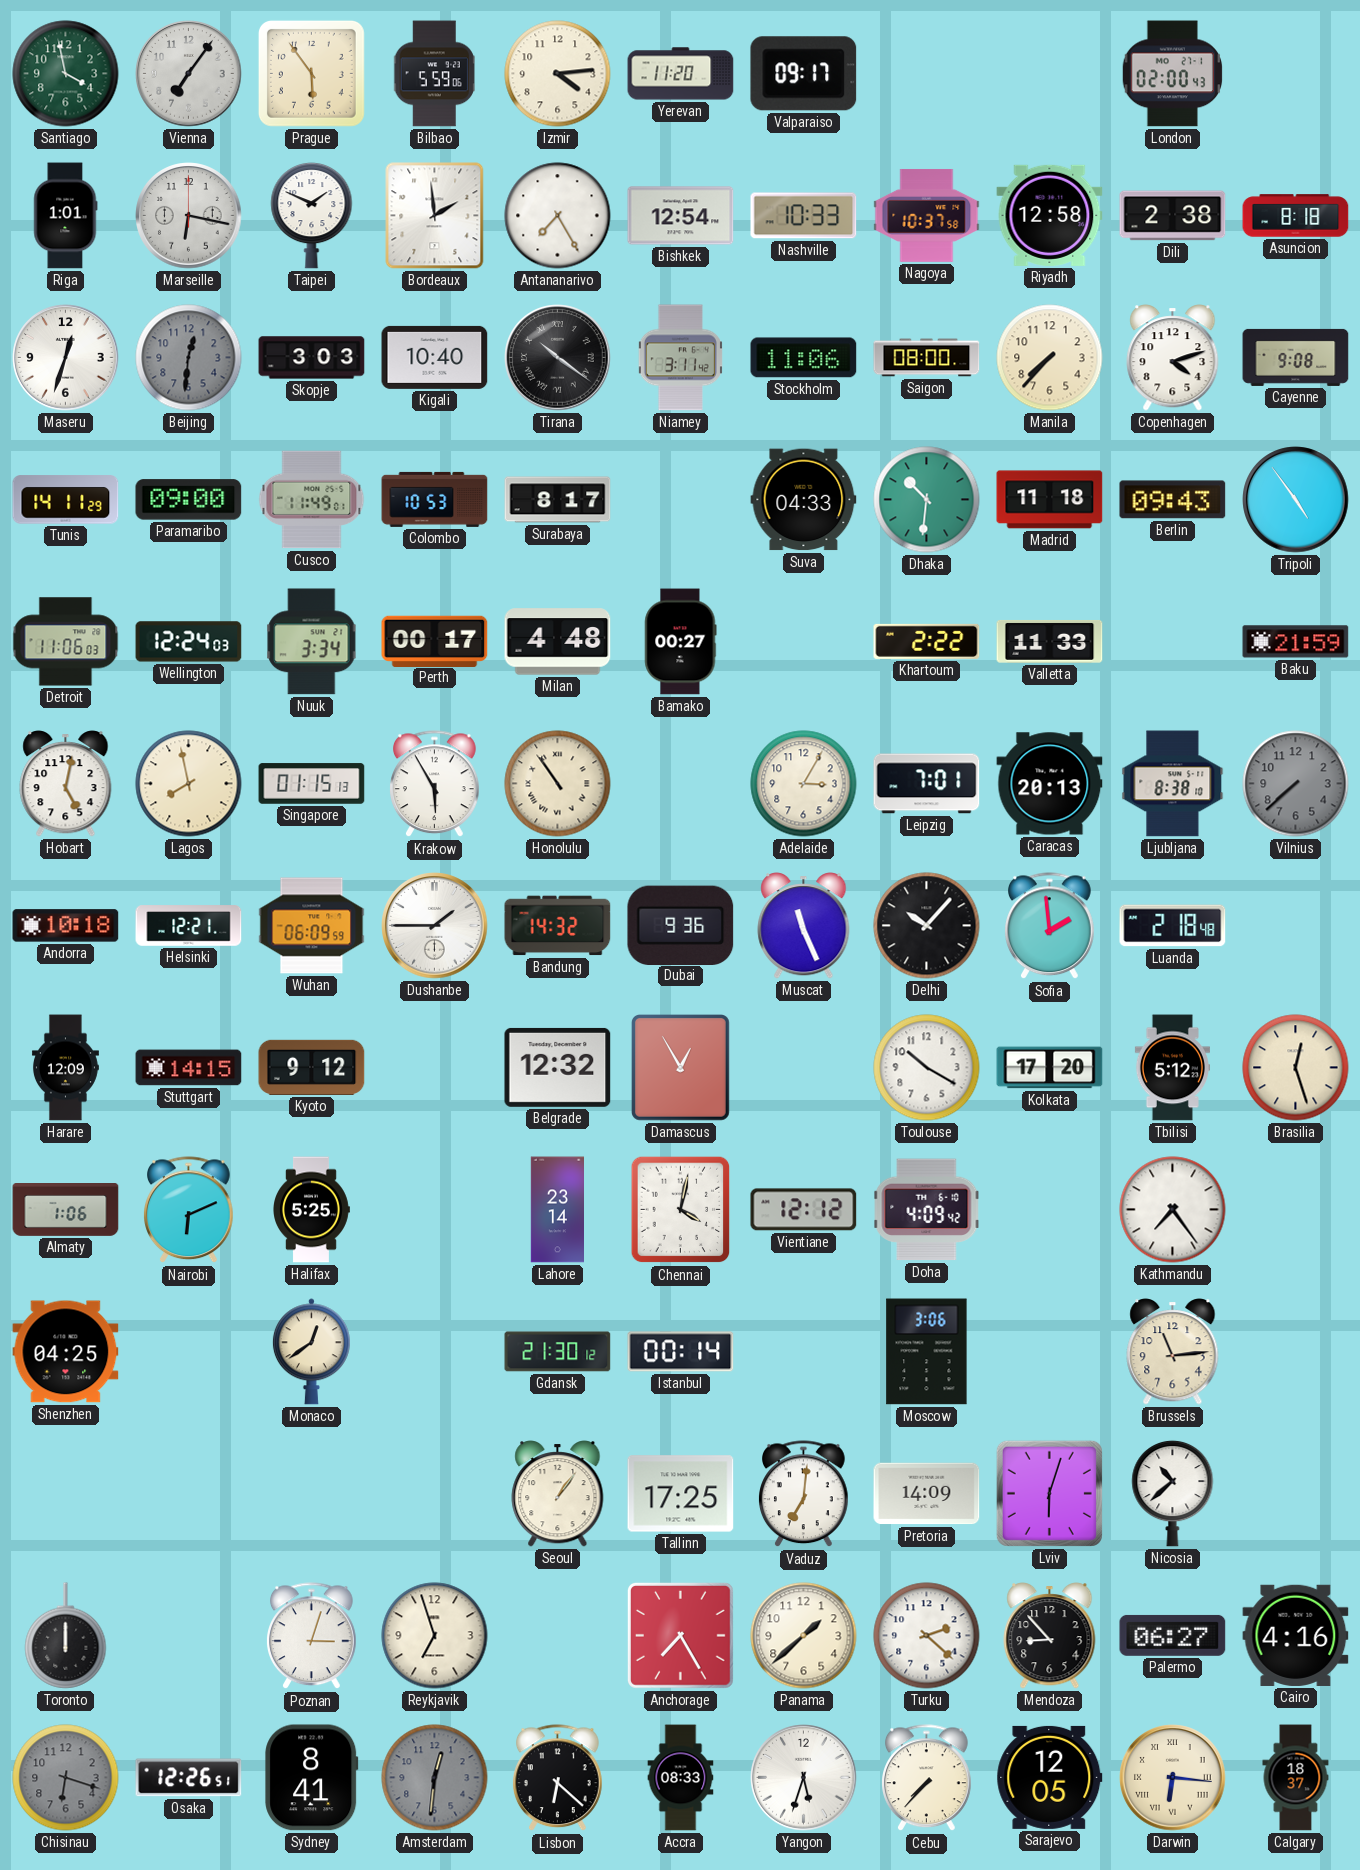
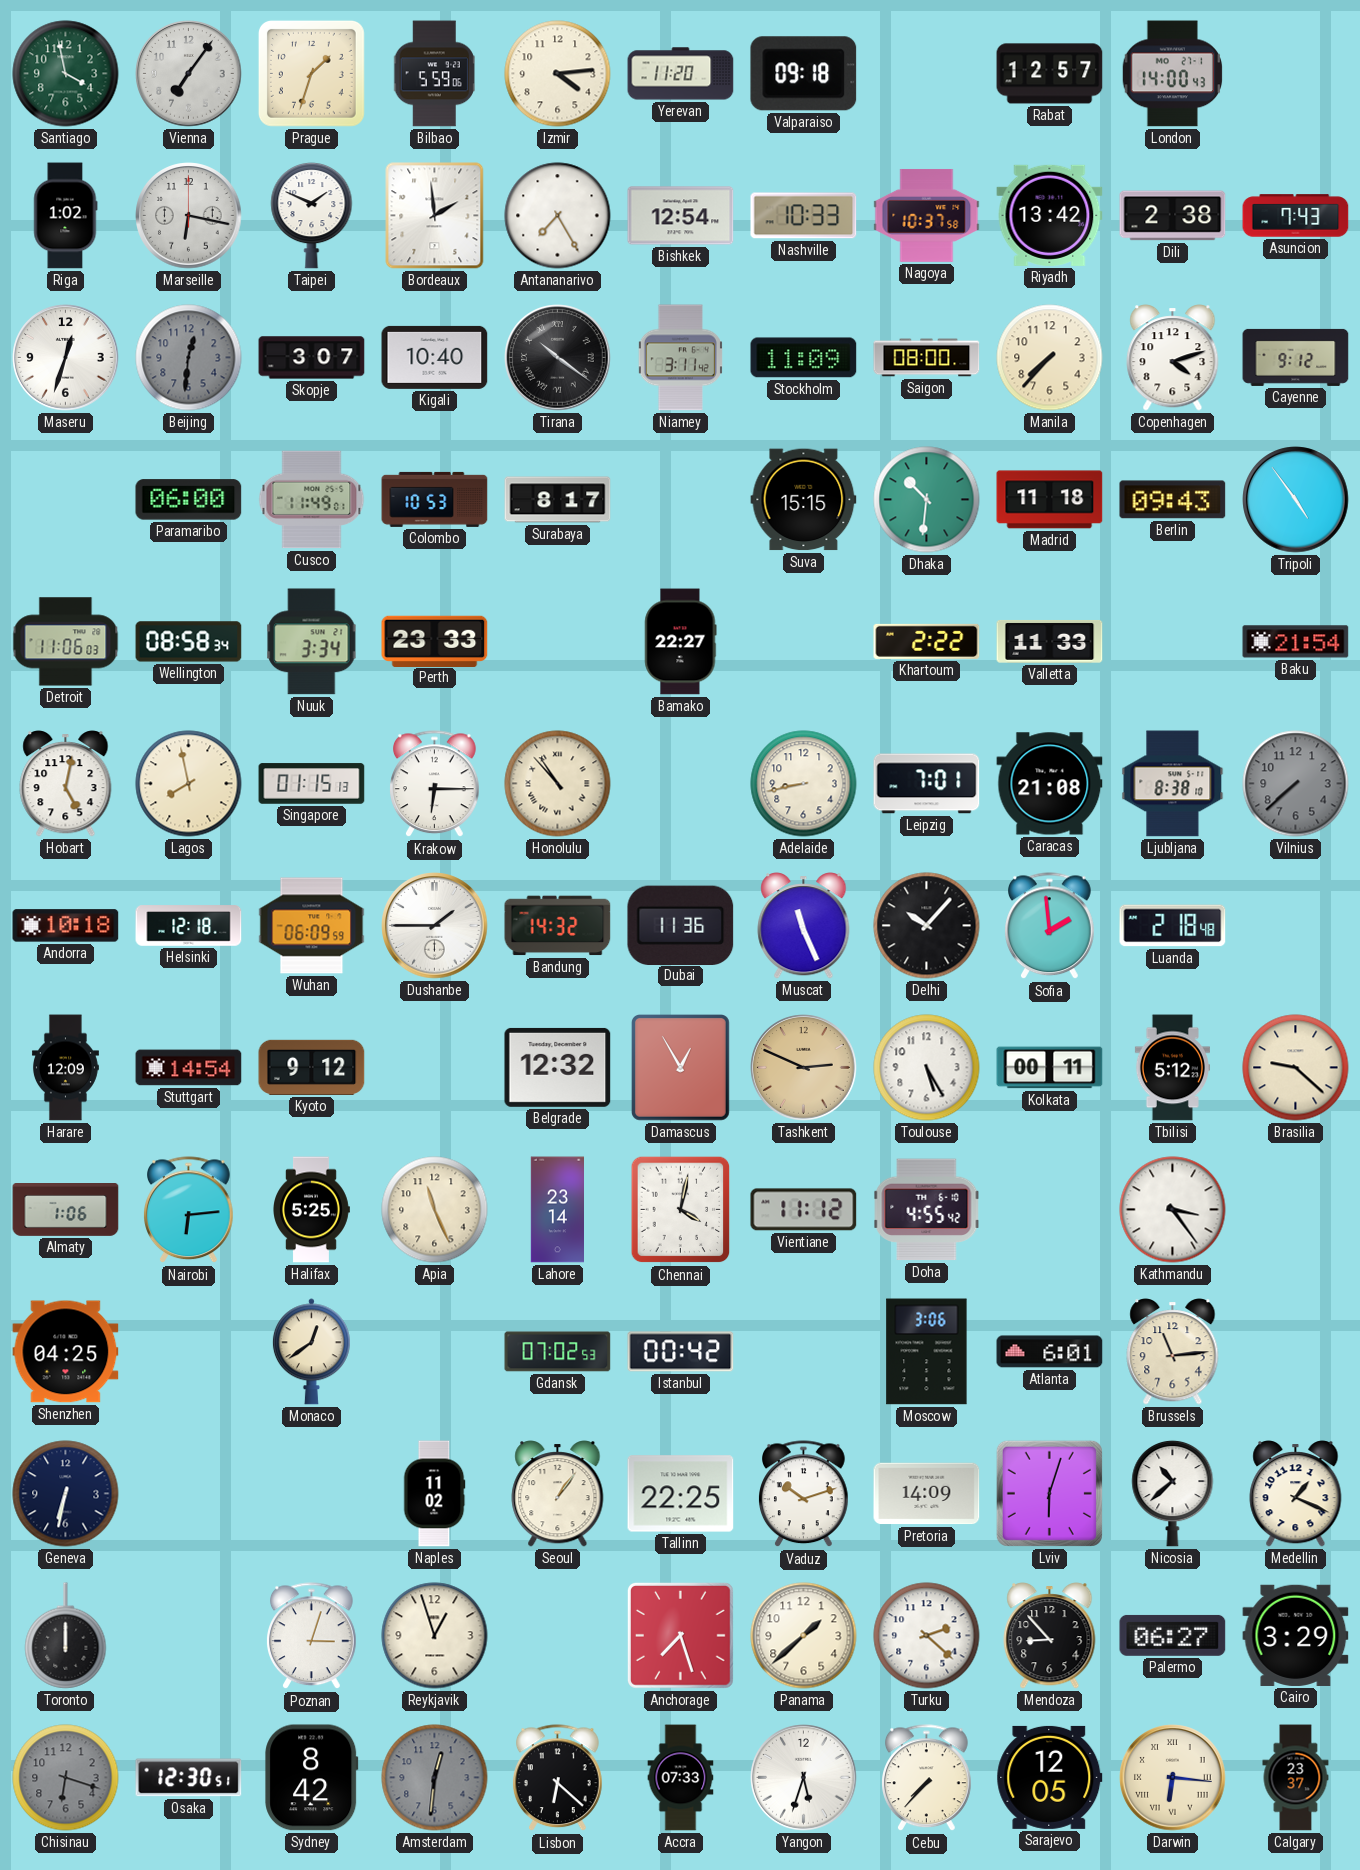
Prague: 5:54 -> 1:33 (311, 73)
Valparaiso: 09:17 -> 09:18 (804, 74)
Rabat: none -> 12:57 (1050, 74)
London: 02:00 -> 14:00 (1173, 74)
Riga: 1:01 -> 1:02 (66, 216)
Riyadh: 12:58 -> 13:42 (1050, 215)
Asuncion: 8:18 -> 7:43 (1296, 216)
Skopje: 3:03 -> 3:07 (312, 358)
Stockholm: 11:06 -> 11:09 (804, 358)
Cayenne: 9:08 -> 9:12 (1296, 357)
Tunis: 14:11 -> none (66, 500)
Paramaribo: 09:00 -> 06:00 (189, 500)
Suva: 04:33 -> 15:15 (804, 500)
Wellington: 12:24 -> 08:58 (189, 642)
Perth: 00:17 -> 23:33 (435, 641)
Milan: 4:48 -> none (558, 642)
Bamako: 00:27 -> 22:27 (681, 642)
Baku: 21:59 -> 21:54 (1296, 642)
Krakow: 5:55 -> 6:15 (435, 784)
Honolulu: 10:54 -> 10:53 (558, 784)
Adelaide: 3:05 -> 8:43 (804, 784)
Caracas: 20:13 -> 21:08 (1050, 784)
Helsinki: 12:21 -> 12:18 (189, 926)
Dubai: 9:36 -> 11:36 (681, 925)
Stuttgart: 14:15 -> 14:54 (189, 1068)
Tashkent: none -> 2:49 (804, 1068)
Toulouse: 10:20 -> 5:25 (927, 1068)
Kolkata: 17:20 -> 00:11 (1050, 1068)
Brasilia: 12:27 -> 9:22 (1296, 1068)
Nairobi: 6:11 -> 6:14 (189, 1210)
Apia: none -> 11:26 (435, 1210)
Vientiane: 12:12 -> 11:12 (804, 1210)
Doha: 4:09 -> 4:55 (927, 1210)
Kathmandu: 7:24 -> 3:24 (1173, 1210)
Gdansk: 21:30 -> 07:02 (558, 1352)
Istanbul: 00:14 -> 00:42 (681, 1352)
Atlanta: none -> 6:01 (1050, 1352)
Geneva: none -> 6:32 (66, 1494)
Naples: none -> 11:02 (434, 1494)
Tallinn: 17:25 -> 22:25 (681, 1494)
Vaduz: 7:01 -> 10:12 (804, 1494)
Medellin: none -> 1:19 (1296, 1494)
Reykjavik: 6:57 -> 12:57 (435, 1636)
Anchorage: 7:25 -> 7:27 (680, 1635)
Cairo: 4:16 -> 3:29 (1296, 1635)
Osaka: 12:26 -> 12:30 (189, 1778)
Sydney: 8:41 -> 8:42 (312, 1778)
Accra: 08:33 -> 07:33 (681, 1778)
Calgary: 18:37 -> 23:37 (1296, 1778)
